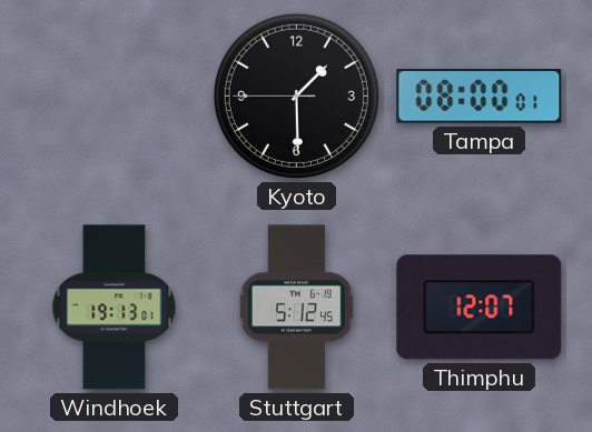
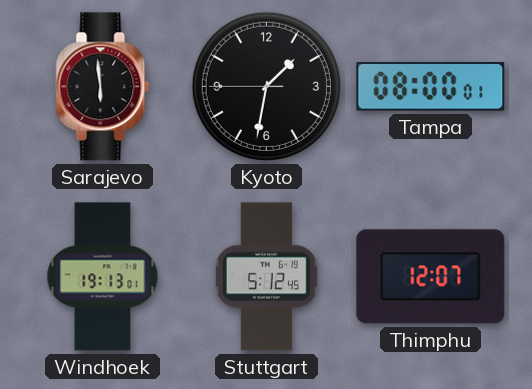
Sarajevo: none -> 5:59 (103, 87)
Kyoto: 1:29 -> 1:31 (266, 86)
